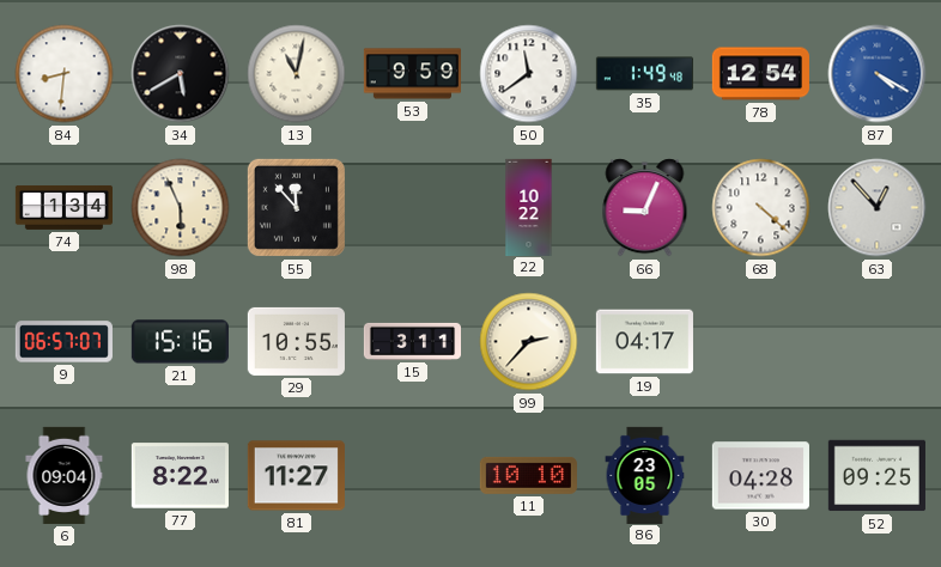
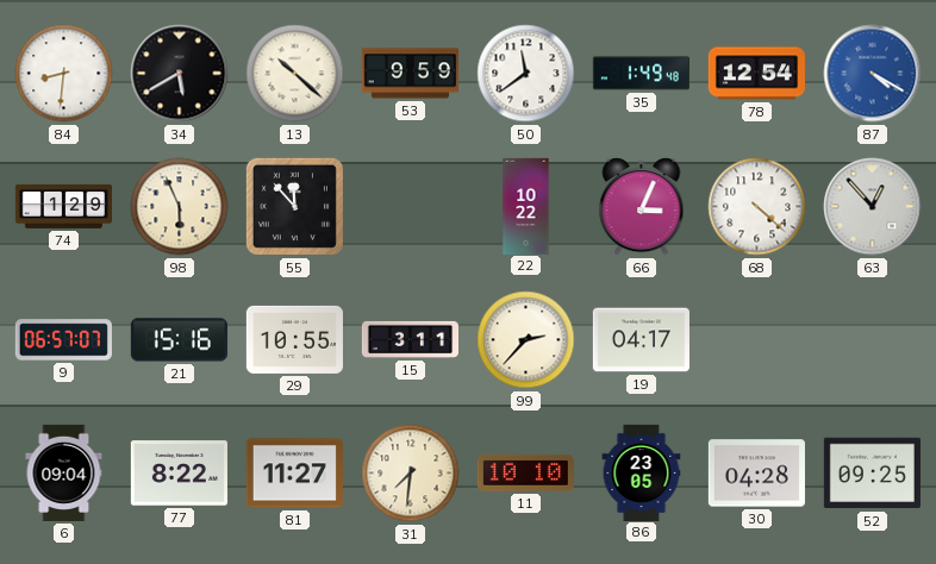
13: 11:02 -> 10:22 (295, 74)
74: 1:34 -> 1:29 (63, 206)
66: 9:04 -> 3:04 (642, 207)
31: none -> 7:31 (411, 474)
